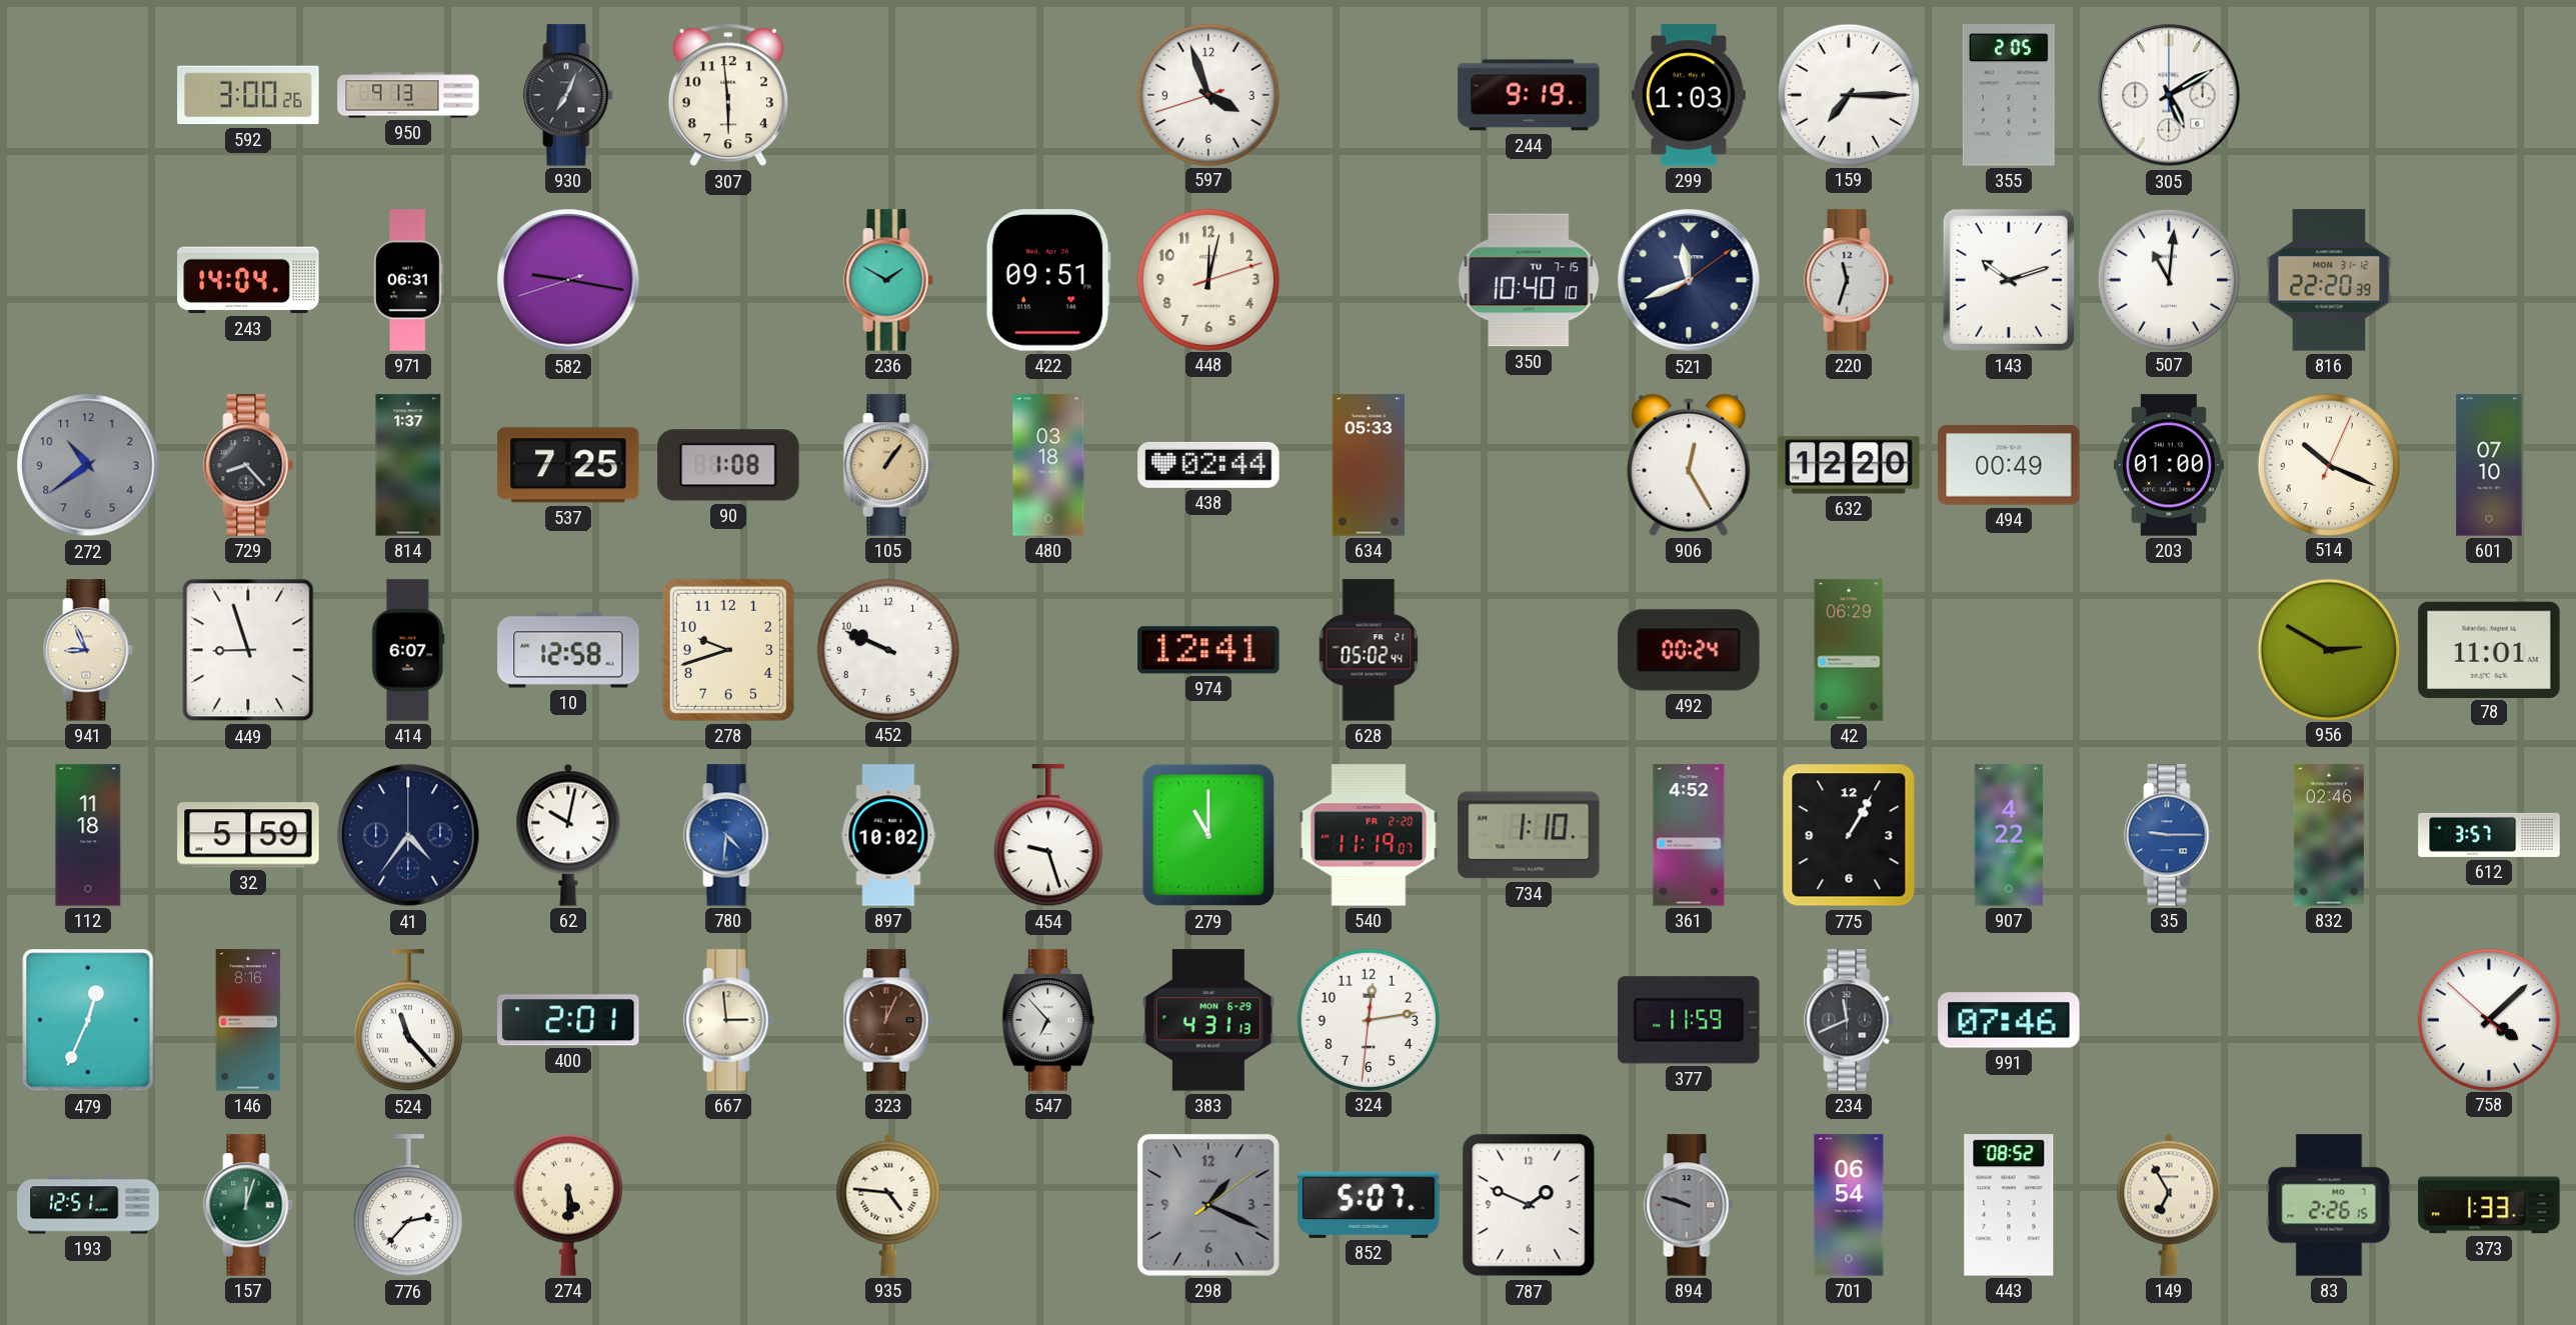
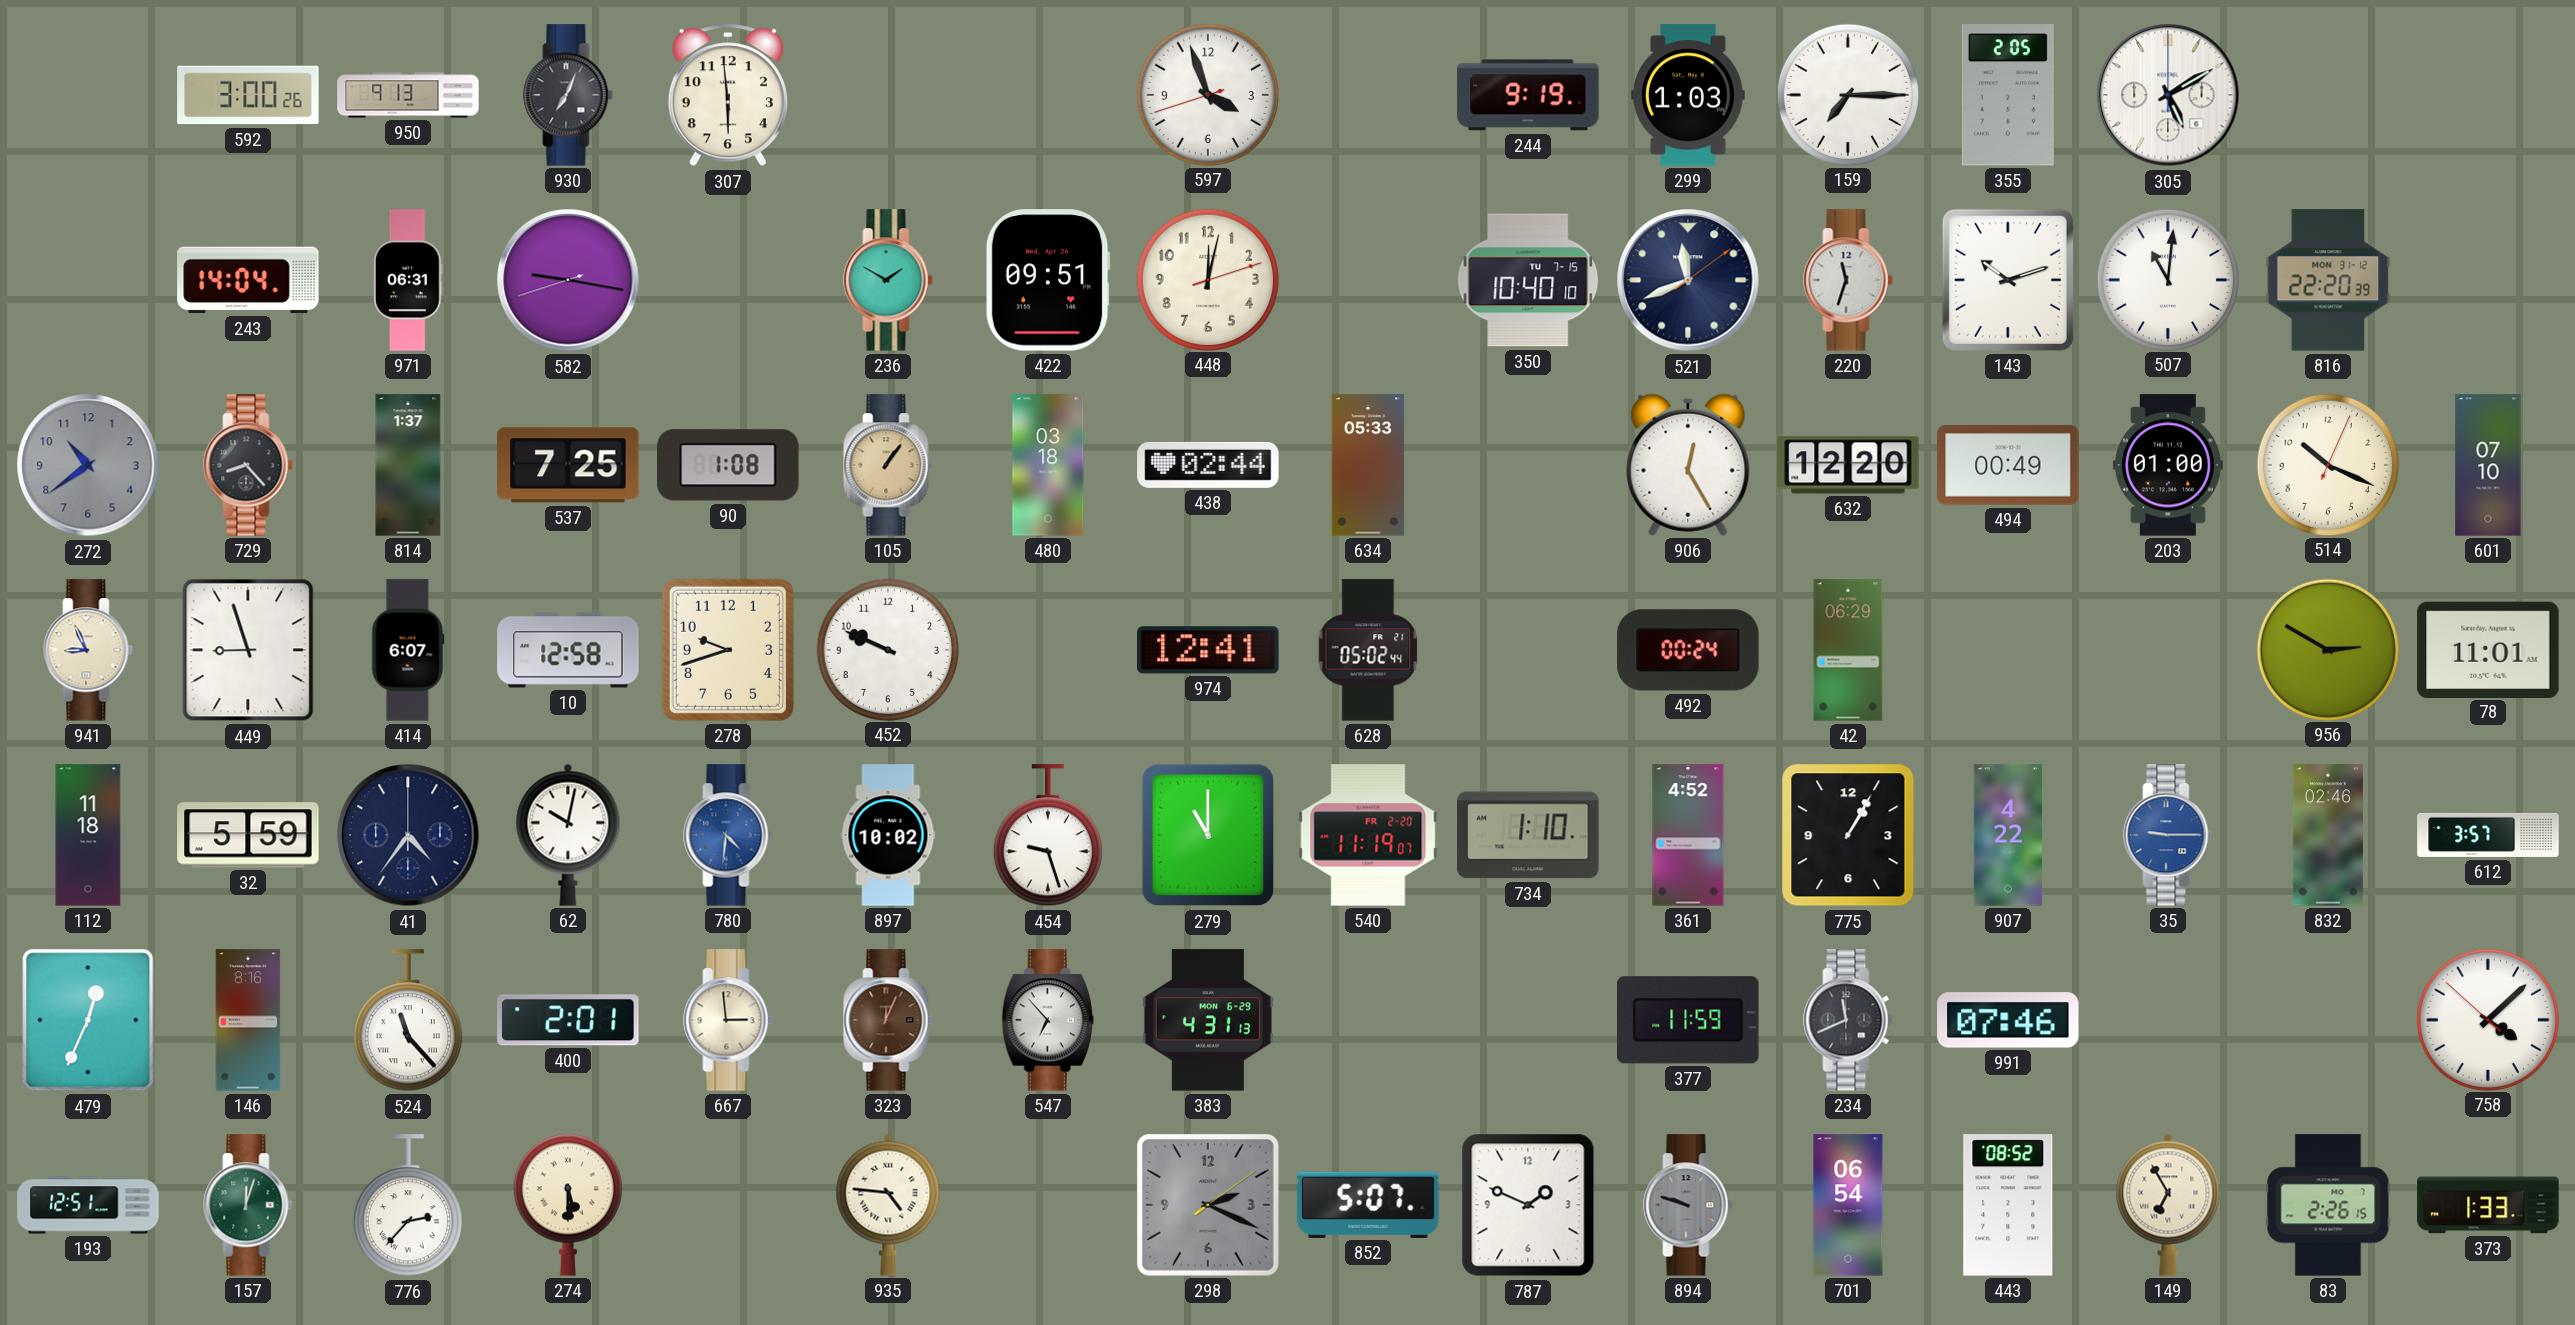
324: 12:13 -> none (1368, 1019)
298: 1:19 -> 2:19 (1208, 1205)
